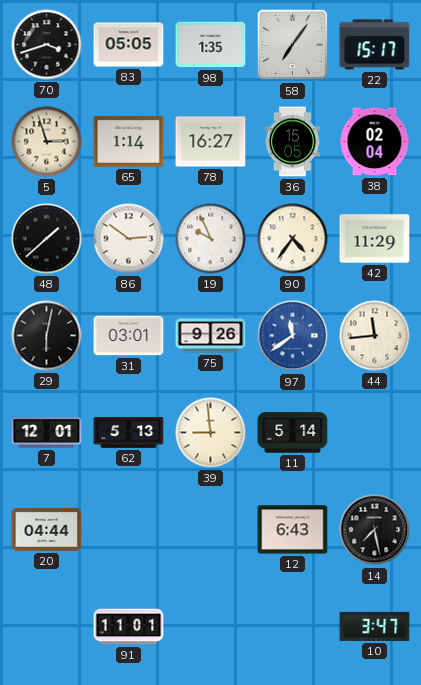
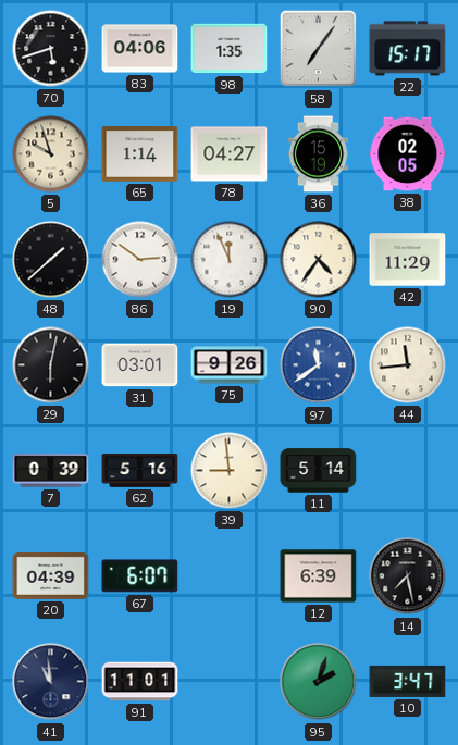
70: 3:42 -> 5:42 (51, 49)
83: 05:05 -> 04:06 (140, 49)
5: 2:57 -> 9:57 (51, 154)
78: 16:27 -> 04:27 (230, 154)
36: 15:05 -> 15:19 (318, 154)
38: 02:04 -> 02:05 (408, 154)
19: 9:56 -> 11:56 (230, 260)
7: 12:01 -> 0:39 (51, 471)
62: 5:13 -> 5:16 (140, 471)
20: 04:44 -> 04:39 (51, 575)
67: none -> 6:07 (140, 576)
12: 6:43 -> 6:39 (319, 576)
41: none -> 10:59 (51, 682)
95: none -> 2:03 (319, 682)
